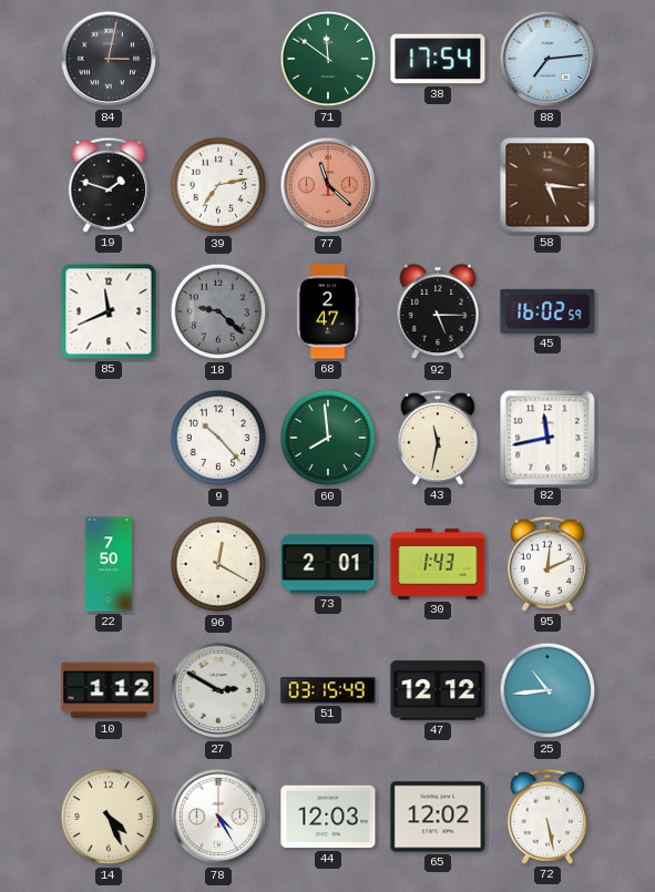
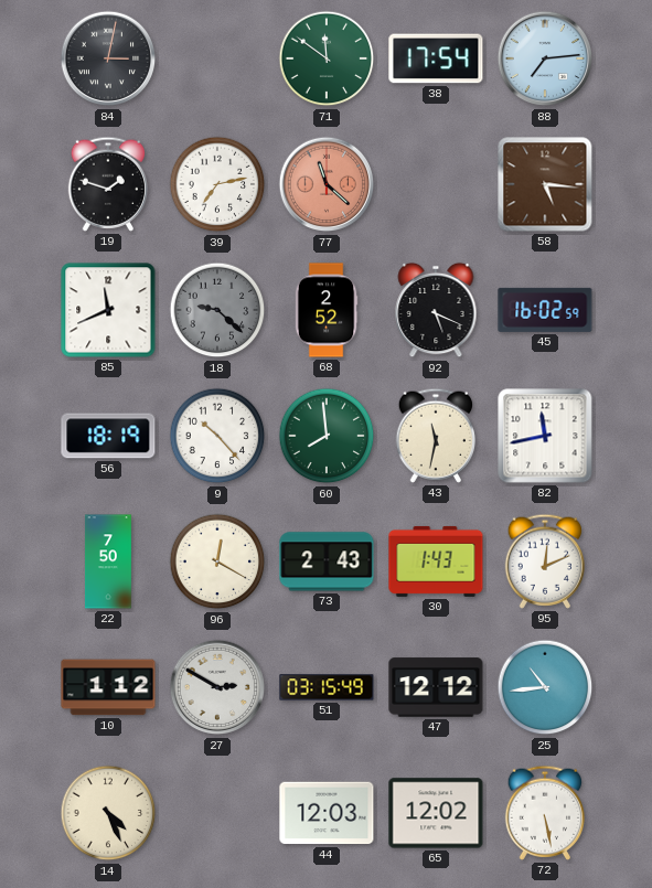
68: 2:47 -> 2:52 (327, 310)
92: 5:15 -> 5:19 (436, 310)
56: none -> 18:19 (108, 436)
73: 2:01 -> 2:43 (327, 561)
78: 4:25 -> none (218, 817)
